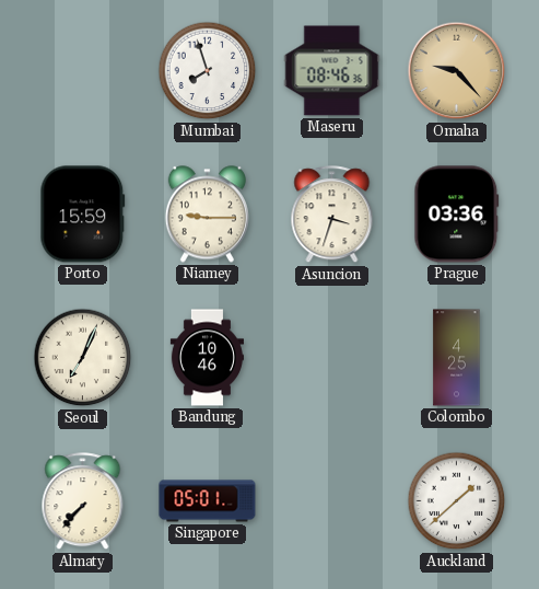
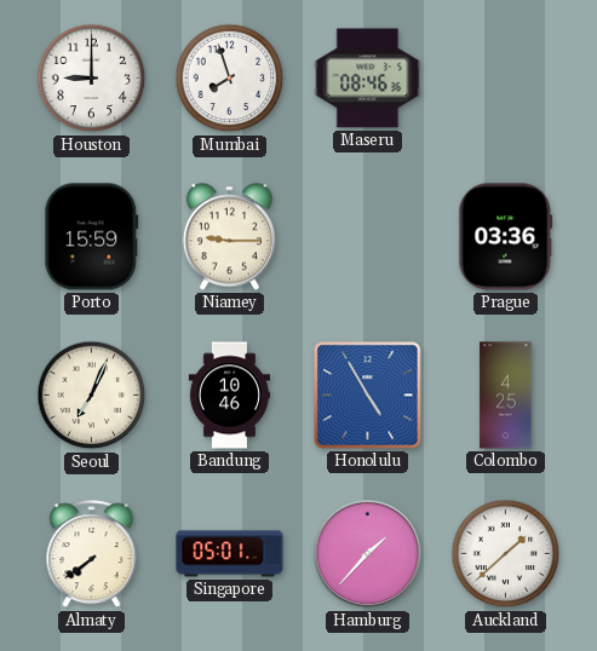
Houston: none -> 9:00 (92, 79)
Omaha: 9:23 -> none (457, 71)
Asuncion: 3:33 -> none (332, 215)
Honolulu: none -> 4:55 (368, 396)
Almaty: 7:37 -> 7:39 (92, 554)
Hamburg: none -> 1:37 (368, 554)
